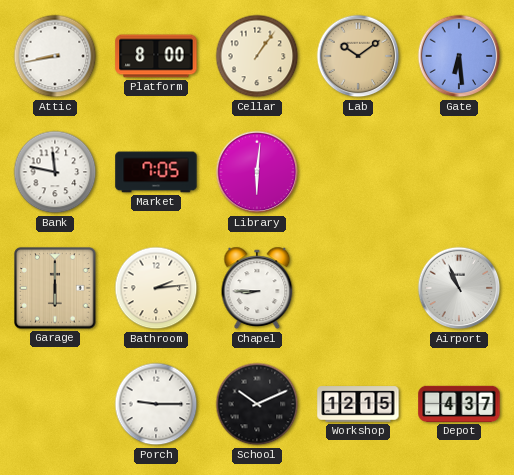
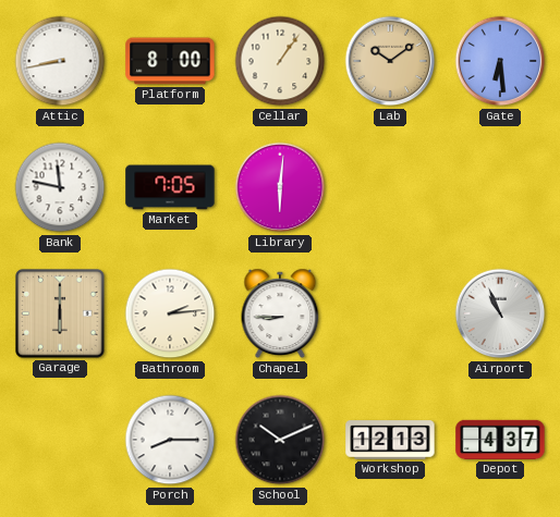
Porch: 9:15 -> 8:15 (170, 440)
Workshop: 12:15 -> 12:13 (390, 440)
